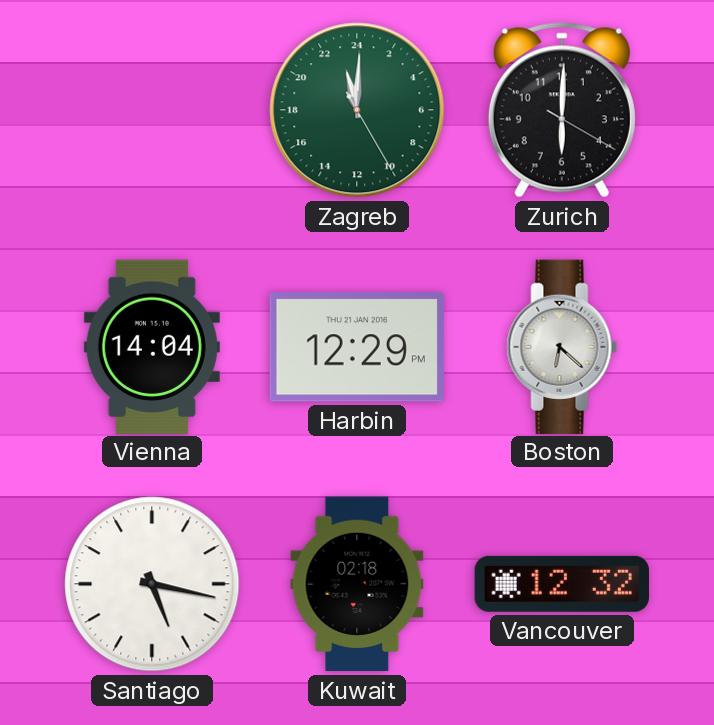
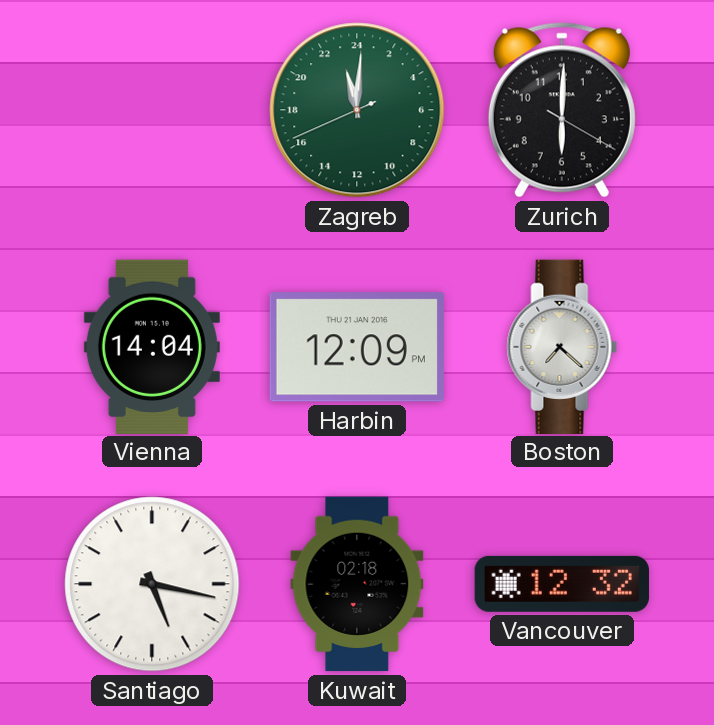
Zagreb: 23:00:25 -> 23:00:41 (357, 110)
Harbin: 12:29 -> 12:09 (357, 347)
Boston: 6:22 -> 7:22 (562, 346)
